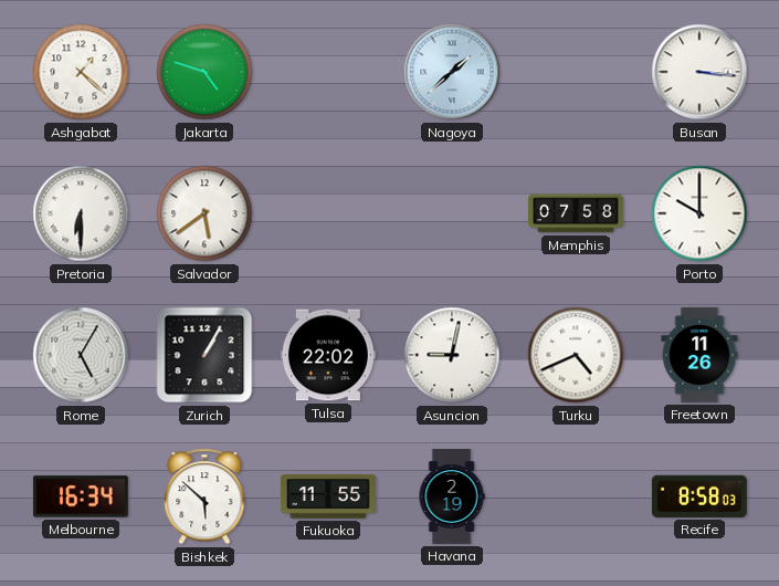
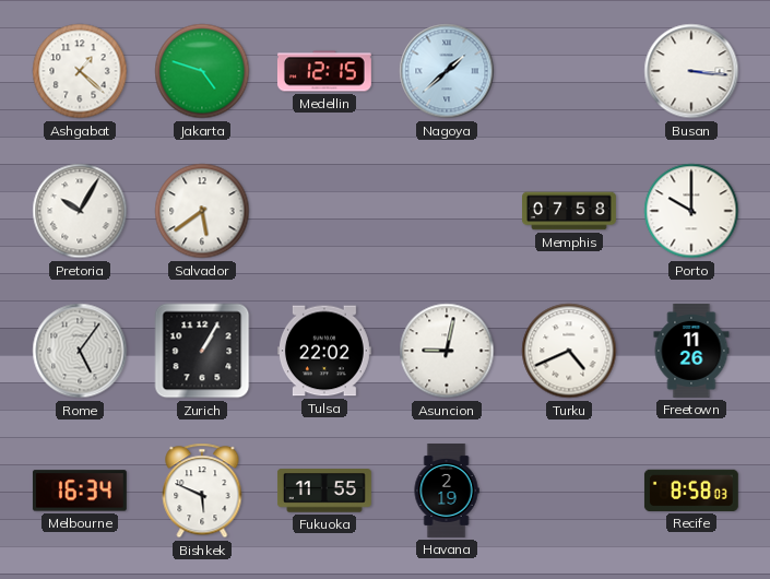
Medellin: none -> 12:15 (324, 71)
Pretoria: 6:30 -> 10:05 (80, 211)
Rome: 5:05 -> 5:06 (80, 351)
Bishkek: 5:52 -> 5:49 (202, 491)
